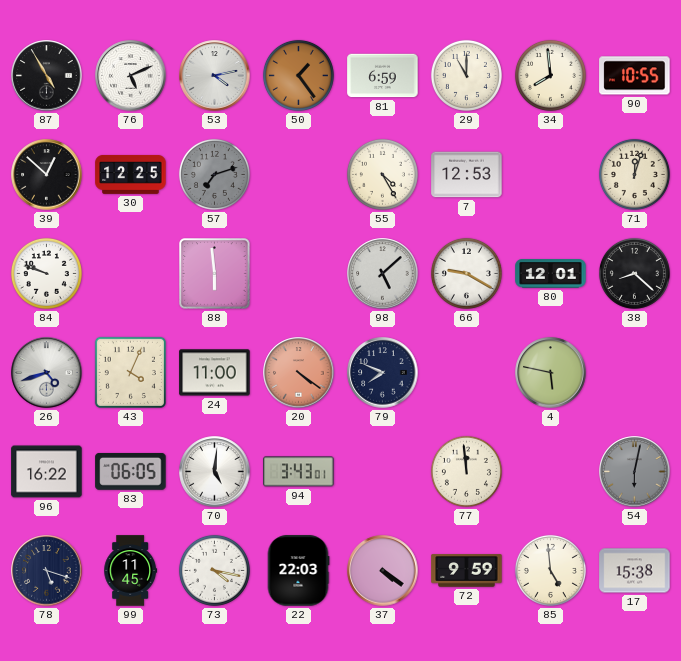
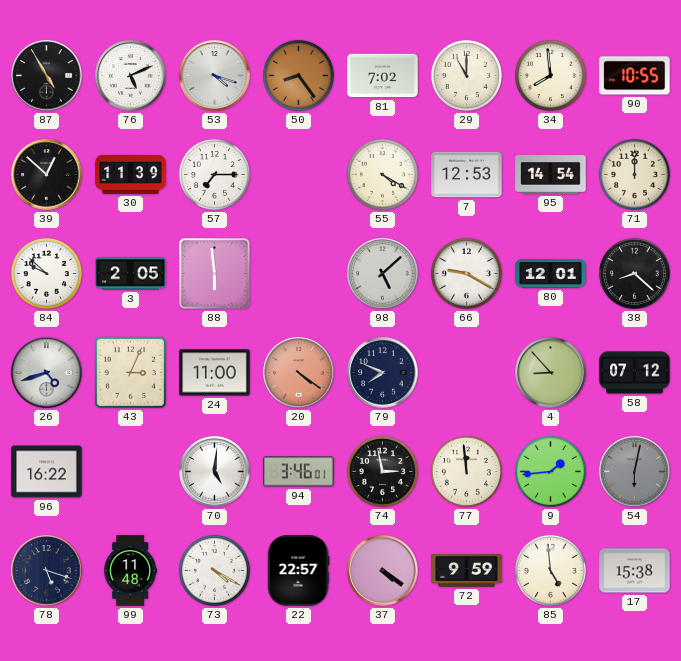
53: 4:13 -> 4:18 (215, 76)
50: 1:24 -> 8:24 (298, 75)
81: 6:59 -> 7:02 (383, 76)
30: 12:25 -> 11:39 (131, 174)
57: 7:12 -> 7:15 (214, 174)
57 dial: grey -> white (214, 174)
55: 4:25 -> 4:20 (382, 174)
95: none -> 14:54 (551, 175)
71: 12:03 -> 12:00 (634, 174)
84: 9:48 -> 9:52 (46, 273)
3: none -> 2:05 (131, 274)
43: 4:04 -> 3:04 (130, 372)
4: 5:47 -> 8:53 (551, 373)
58: none -> 07:12 (635, 373)
83: 06:05 -> none (131, 471)
94: 3:43 -> 3:46 (299, 472)
74: none -> 2:58 (382, 471)
9: none -> 1:44 (550, 471)
99: 11:45 -> 11:48 (131, 571)
73: 4:17 -> 4:20 (214, 570)
22: 22:03 -> 22:57 (298, 571)
